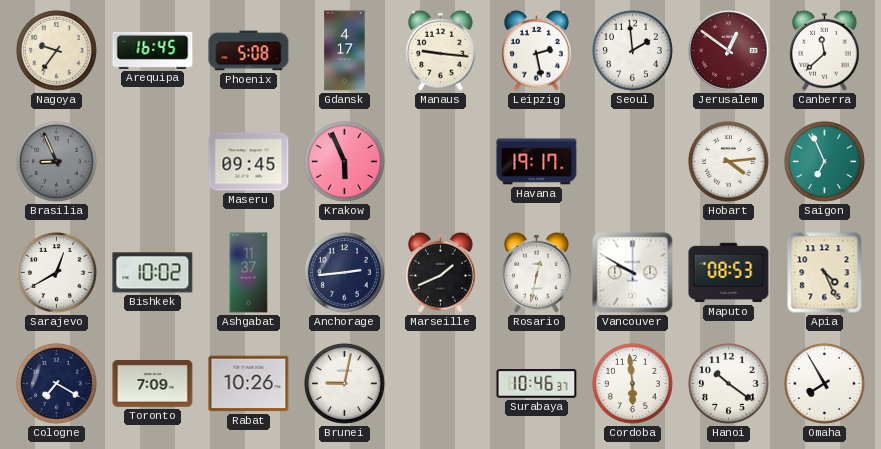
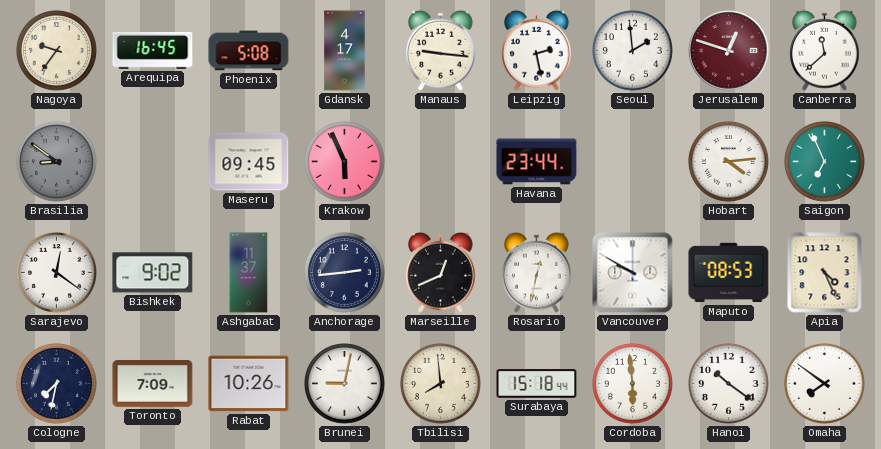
Jerusalem: 12:51 -> 12:48 (729, 51)
Brasilia: 8:56 -> 8:51 (56, 161)
Havana: 19:17 -> 23:44 (537, 162)
Sarajevo: 12:40 -> 12:21 (56, 272)
Bishkek: 10:02 -> 9:02 (153, 273)
Marseille: 1:41 -> 12:41 (441, 272)
Cologne: 7:20 -> 7:32 (56, 383)
Tbilisi: none -> 7:59 (440, 383)
Surabaya: 10:46 -> 15:18 (537, 384)
Omaha: 7:55 -> 7:51 (824, 383)
